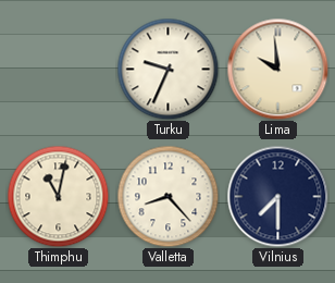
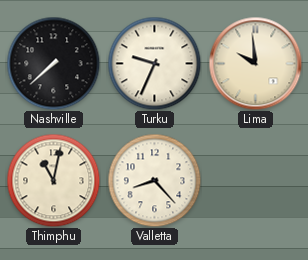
Nashville: none -> 7:38 (53, 63)
Vilnius: 7:30 -> none (277, 196)
